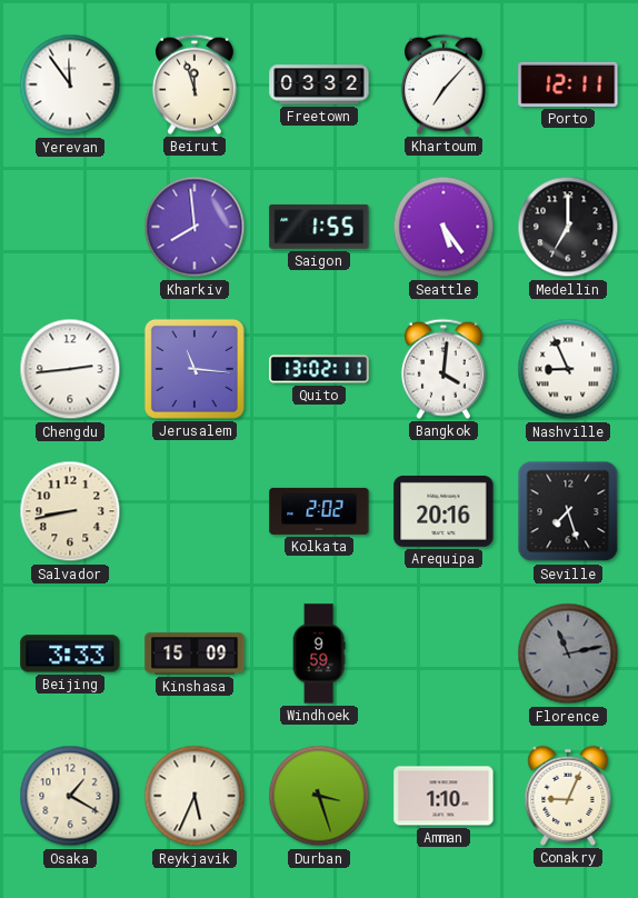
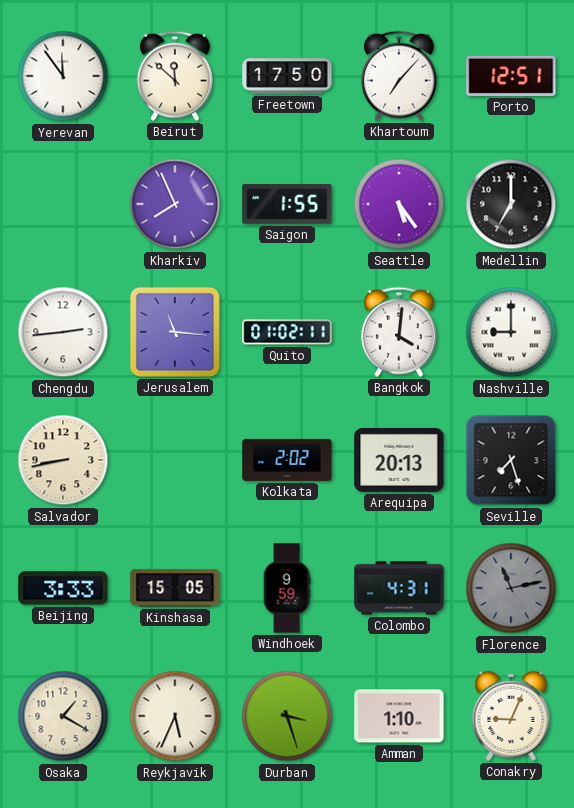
Beirut: 11:57 -> 11:52 (175, 76)
Freetown: 03:32 -> 17:50 (287, 76)
Porto: 12:11 -> 12:51 (511, 76)
Kharkiv: 7:59 -> 7:56 (175, 204)
Quito: 13:02 -> 01:02 (287, 332)
Nashville: 8:56 -> 9:00 (511, 332)
Arequipa: 20:16 -> 20:13 (399, 460)
Kinshasa: 15:09 -> 15:05 (175, 588)
Colombo: none -> 4:31 (399, 588)
